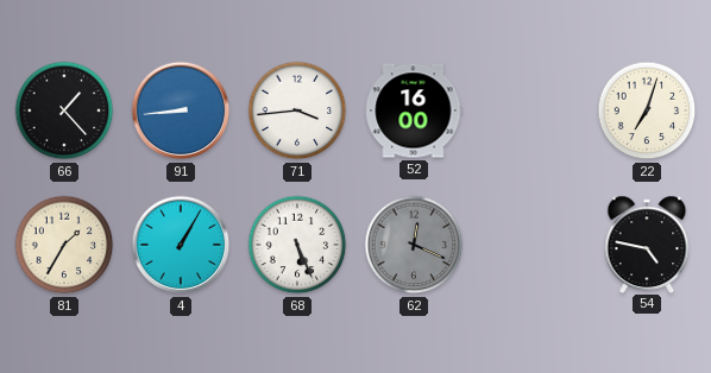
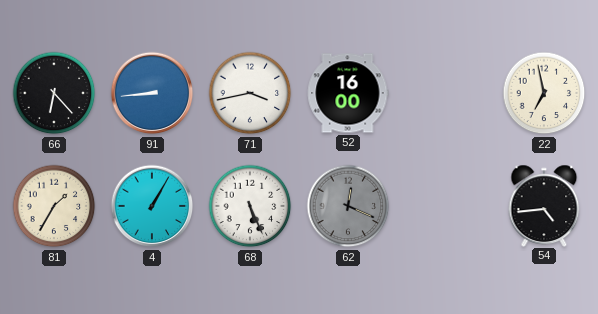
66: 1:23 -> 6:23 (54, 93)
71: 3:44 -> 3:43 (250, 93)
22: 7:03 -> 6:58 (544, 93)
54: 4:47 -> 4:44 (544, 205)
